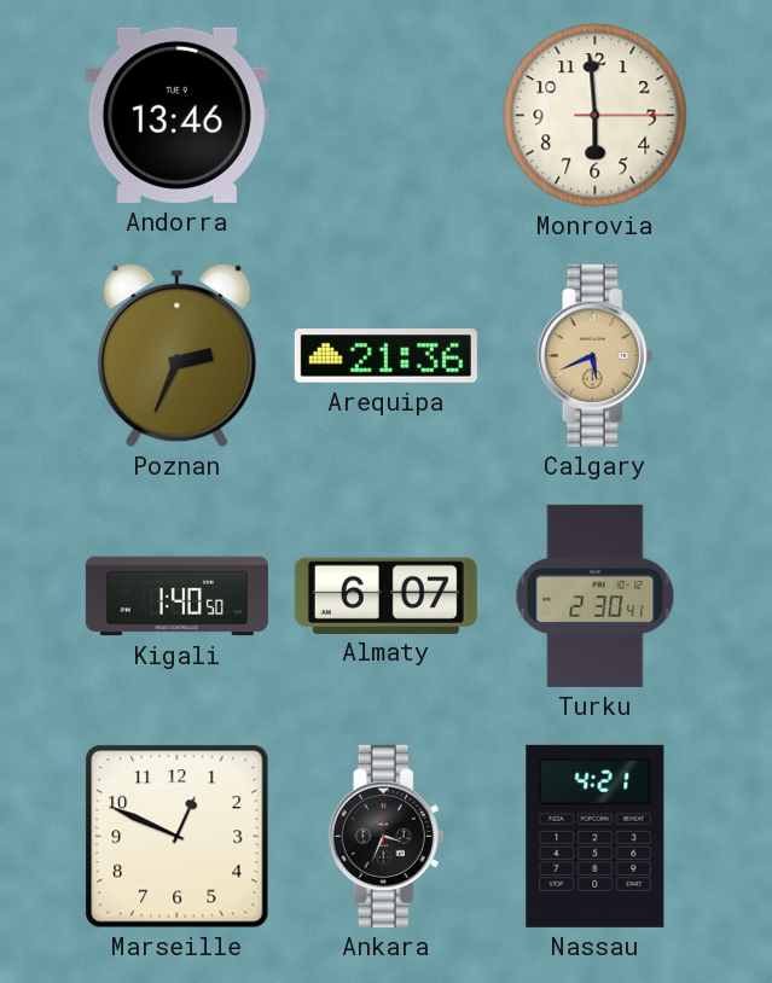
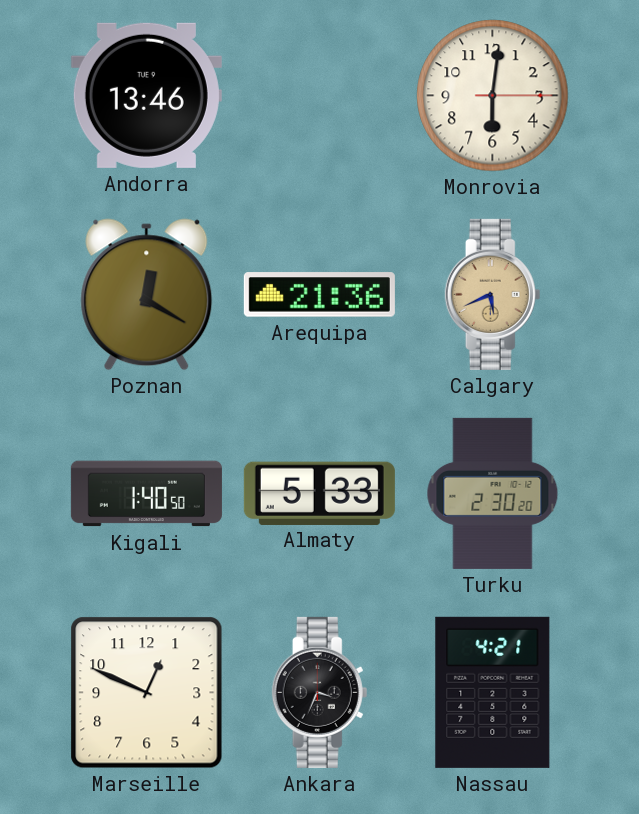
Monrovia: 5:59 -> 6:01 (493, 96)
Poznan: 2:34 -> 12:20 (147, 295)
Almaty: 6:07 -> 5:33 (319, 493)
Turku: 2:30:41 -> 2:30:20 (493, 493)
